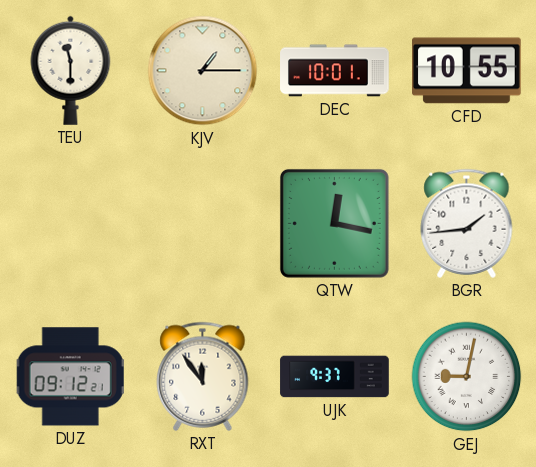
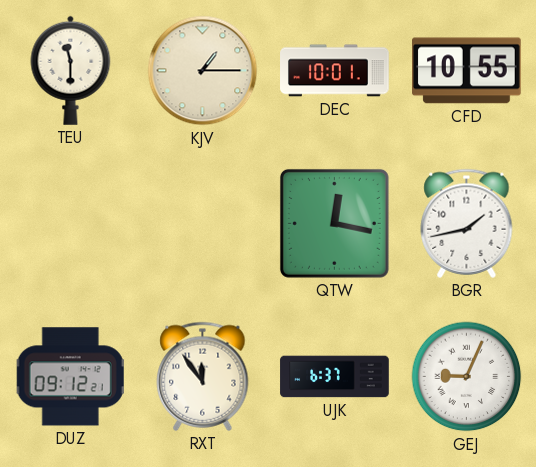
BGR: 1:44 -> 1:43 (467, 223)
UJK: 9:37 -> 6:37 (335, 377)
GEJ: 9:02 -> 9:04 (467, 377)
